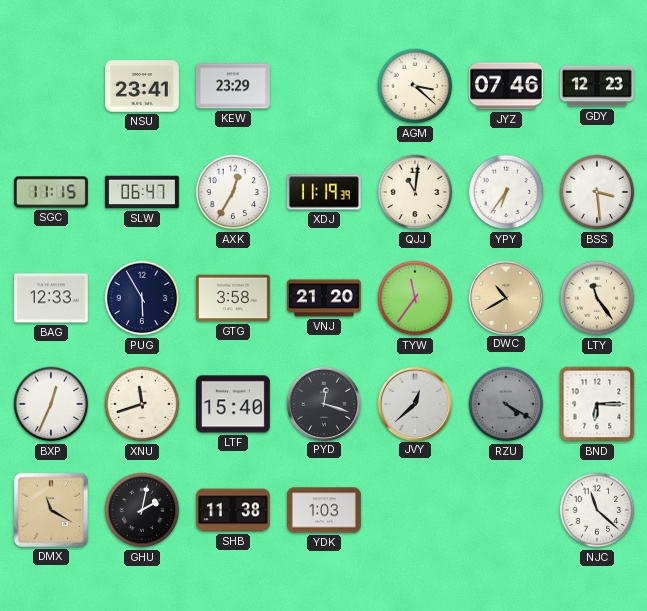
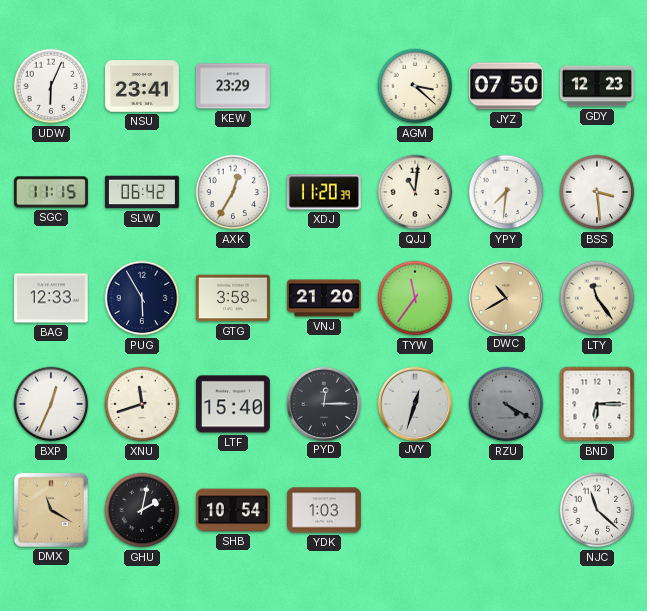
UDW: none -> 6:04 (51, 86)
JYZ: 07:46 -> 07:50 (506, 86)
SLW: 06:47 -> 06:42 (142, 192)
XDJ: 11:19 -> 11:20 (324, 192)
YPY: 6:36 -> 7:31 (506, 192)
PYD: 12:18 -> 12:15 (323, 403)
JVY: 12:38 -> 12:33 (414, 403)
SHB: 11:38 -> 10:54 (233, 510)
